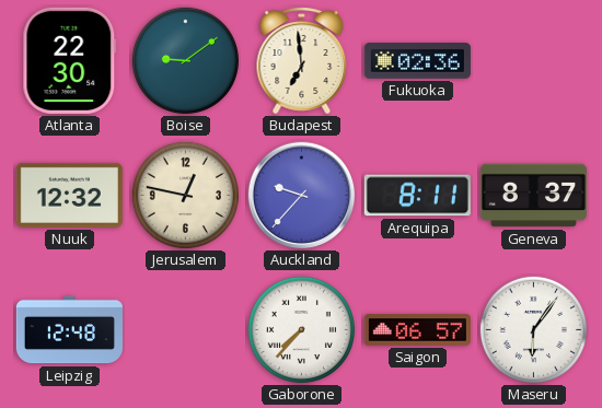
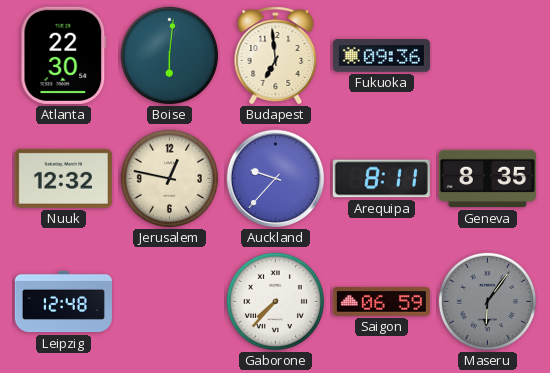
Boise: 9:09 -> 6:01 (169, 55)
Fukuoka: 02:36 -> 09:36 (381, 56)
Geneva: 8:37 -> 8:35 (487, 179)
Saigon: 06:57 -> 06:59 (381, 302)
Maseru dial: white -> grey (487, 301)
